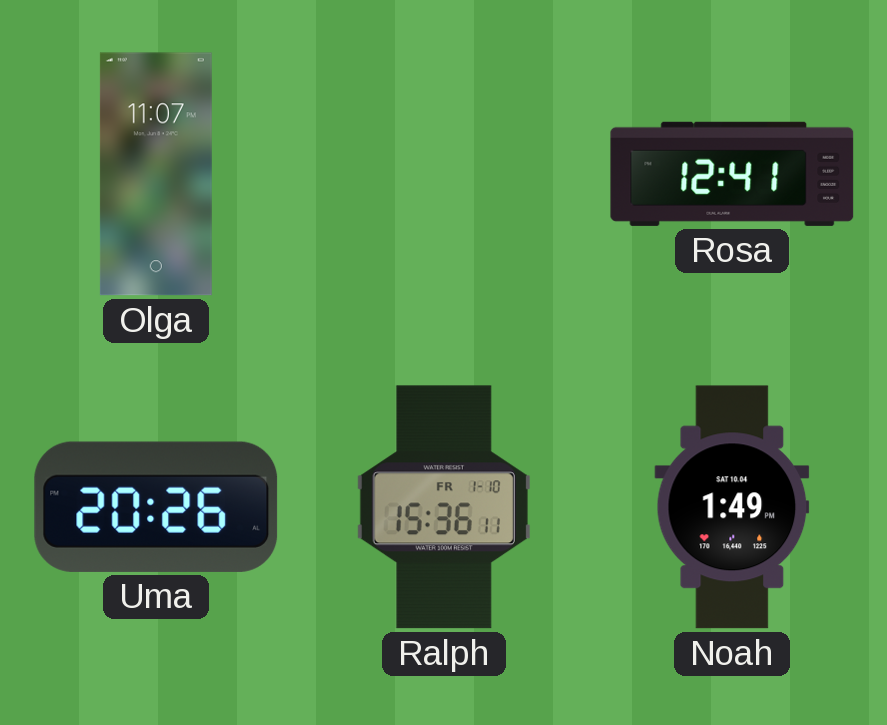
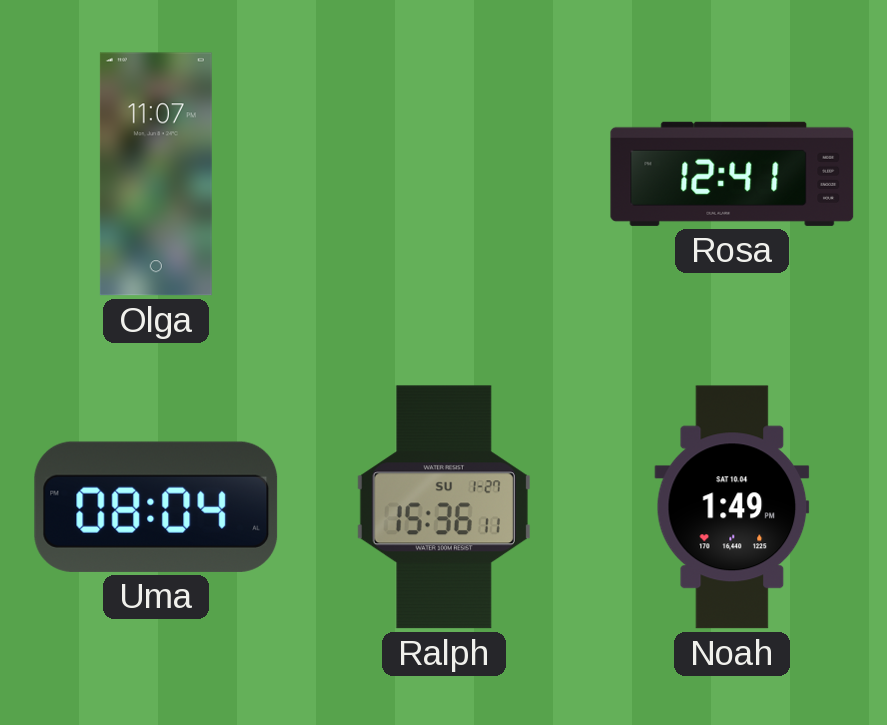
Uma: 20:26 -> 08:04 (156, 507)
Ralph date: FR 1-10 -> SU 1-27 (444, 507)
